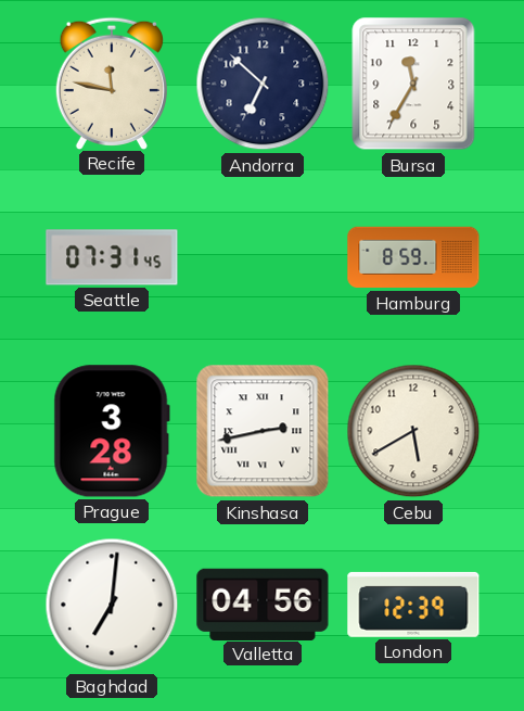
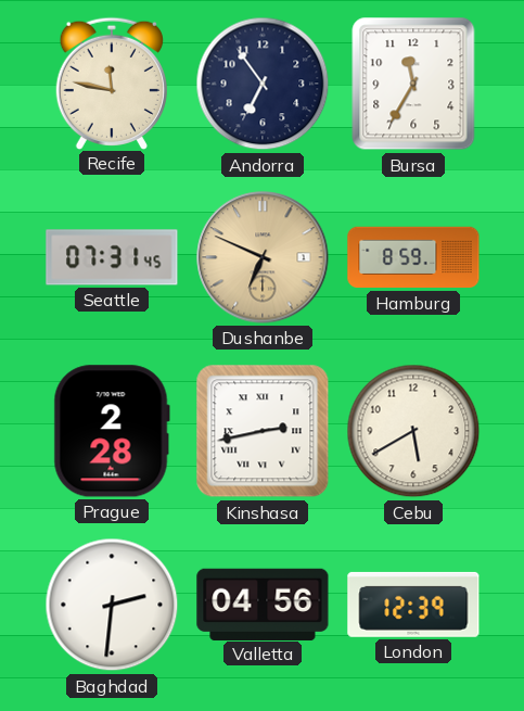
Andorra: 6:52 -> 6:54 (263, 84)
Dushanbe: none -> 6:49 (263, 257)
Prague: 3:28 -> 2:28 (112, 431)
Baghdad: 7:01 -> 2:31 (112, 605)
